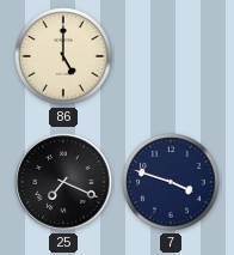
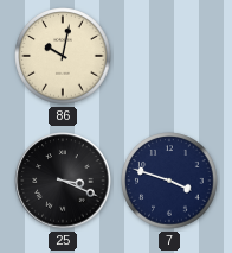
86: 5:00 -> 10:02 (63, 56)
25: 7:19 -> 3:19 (63, 181)
